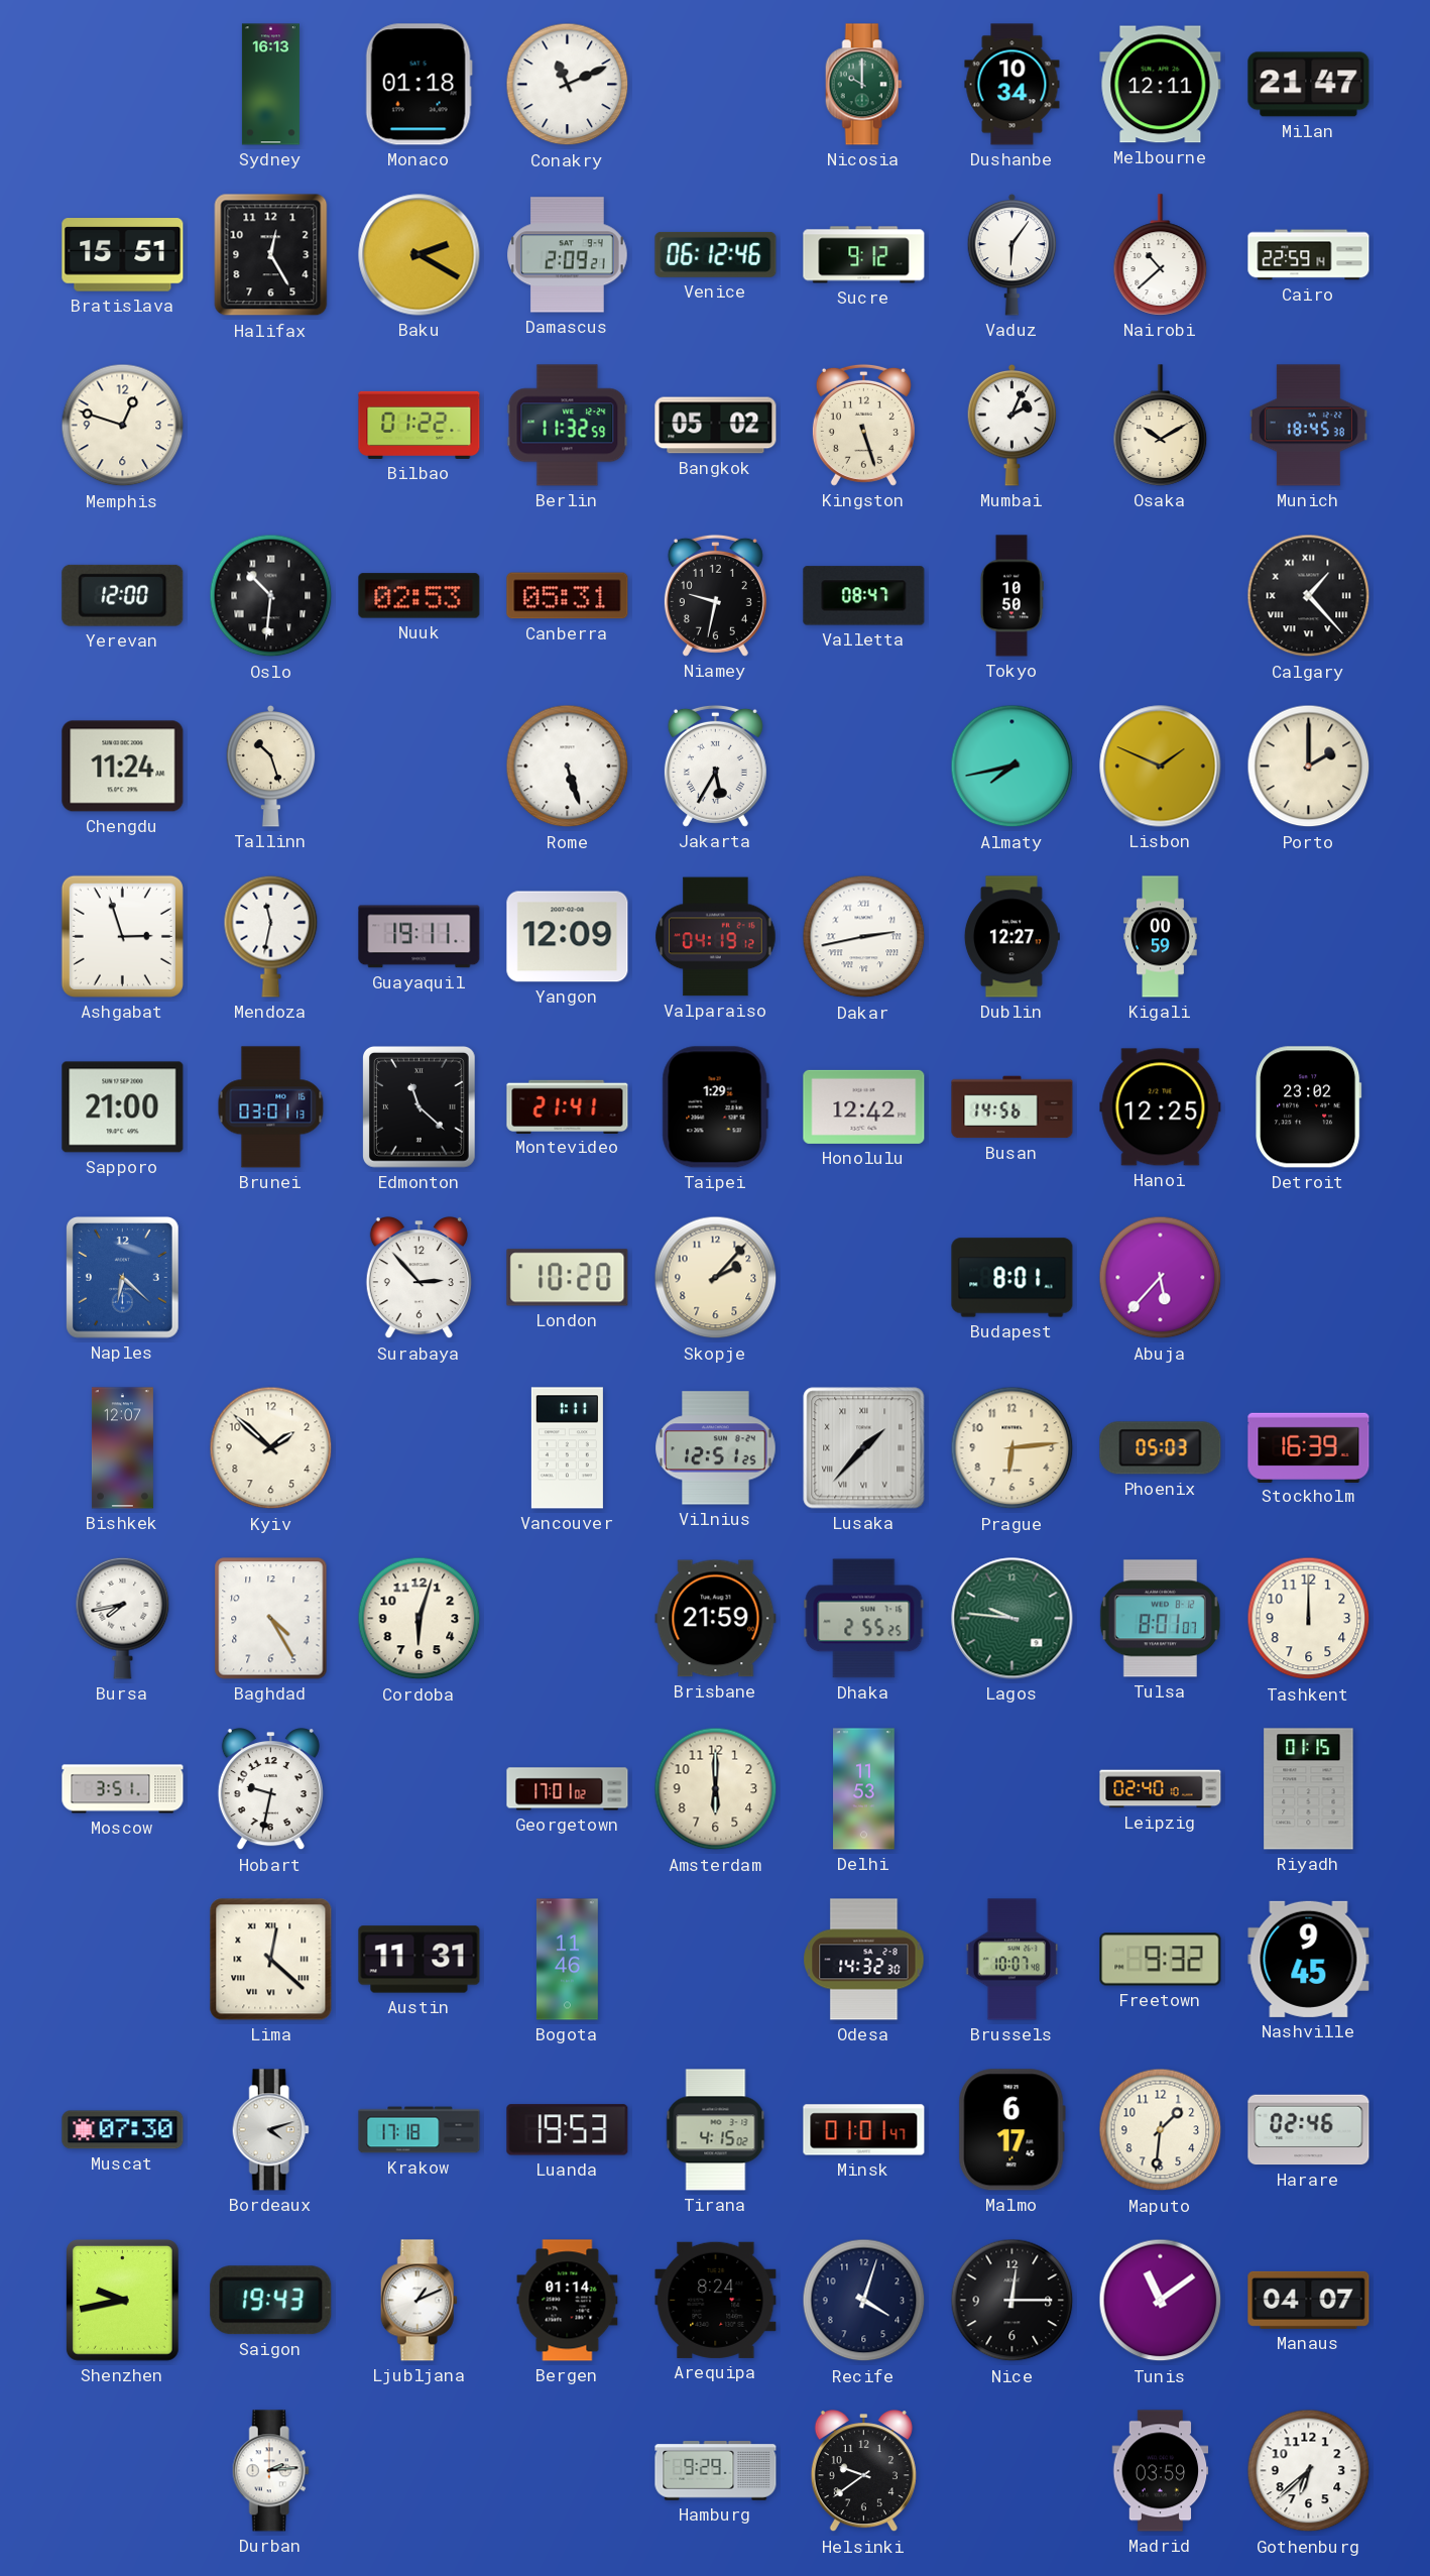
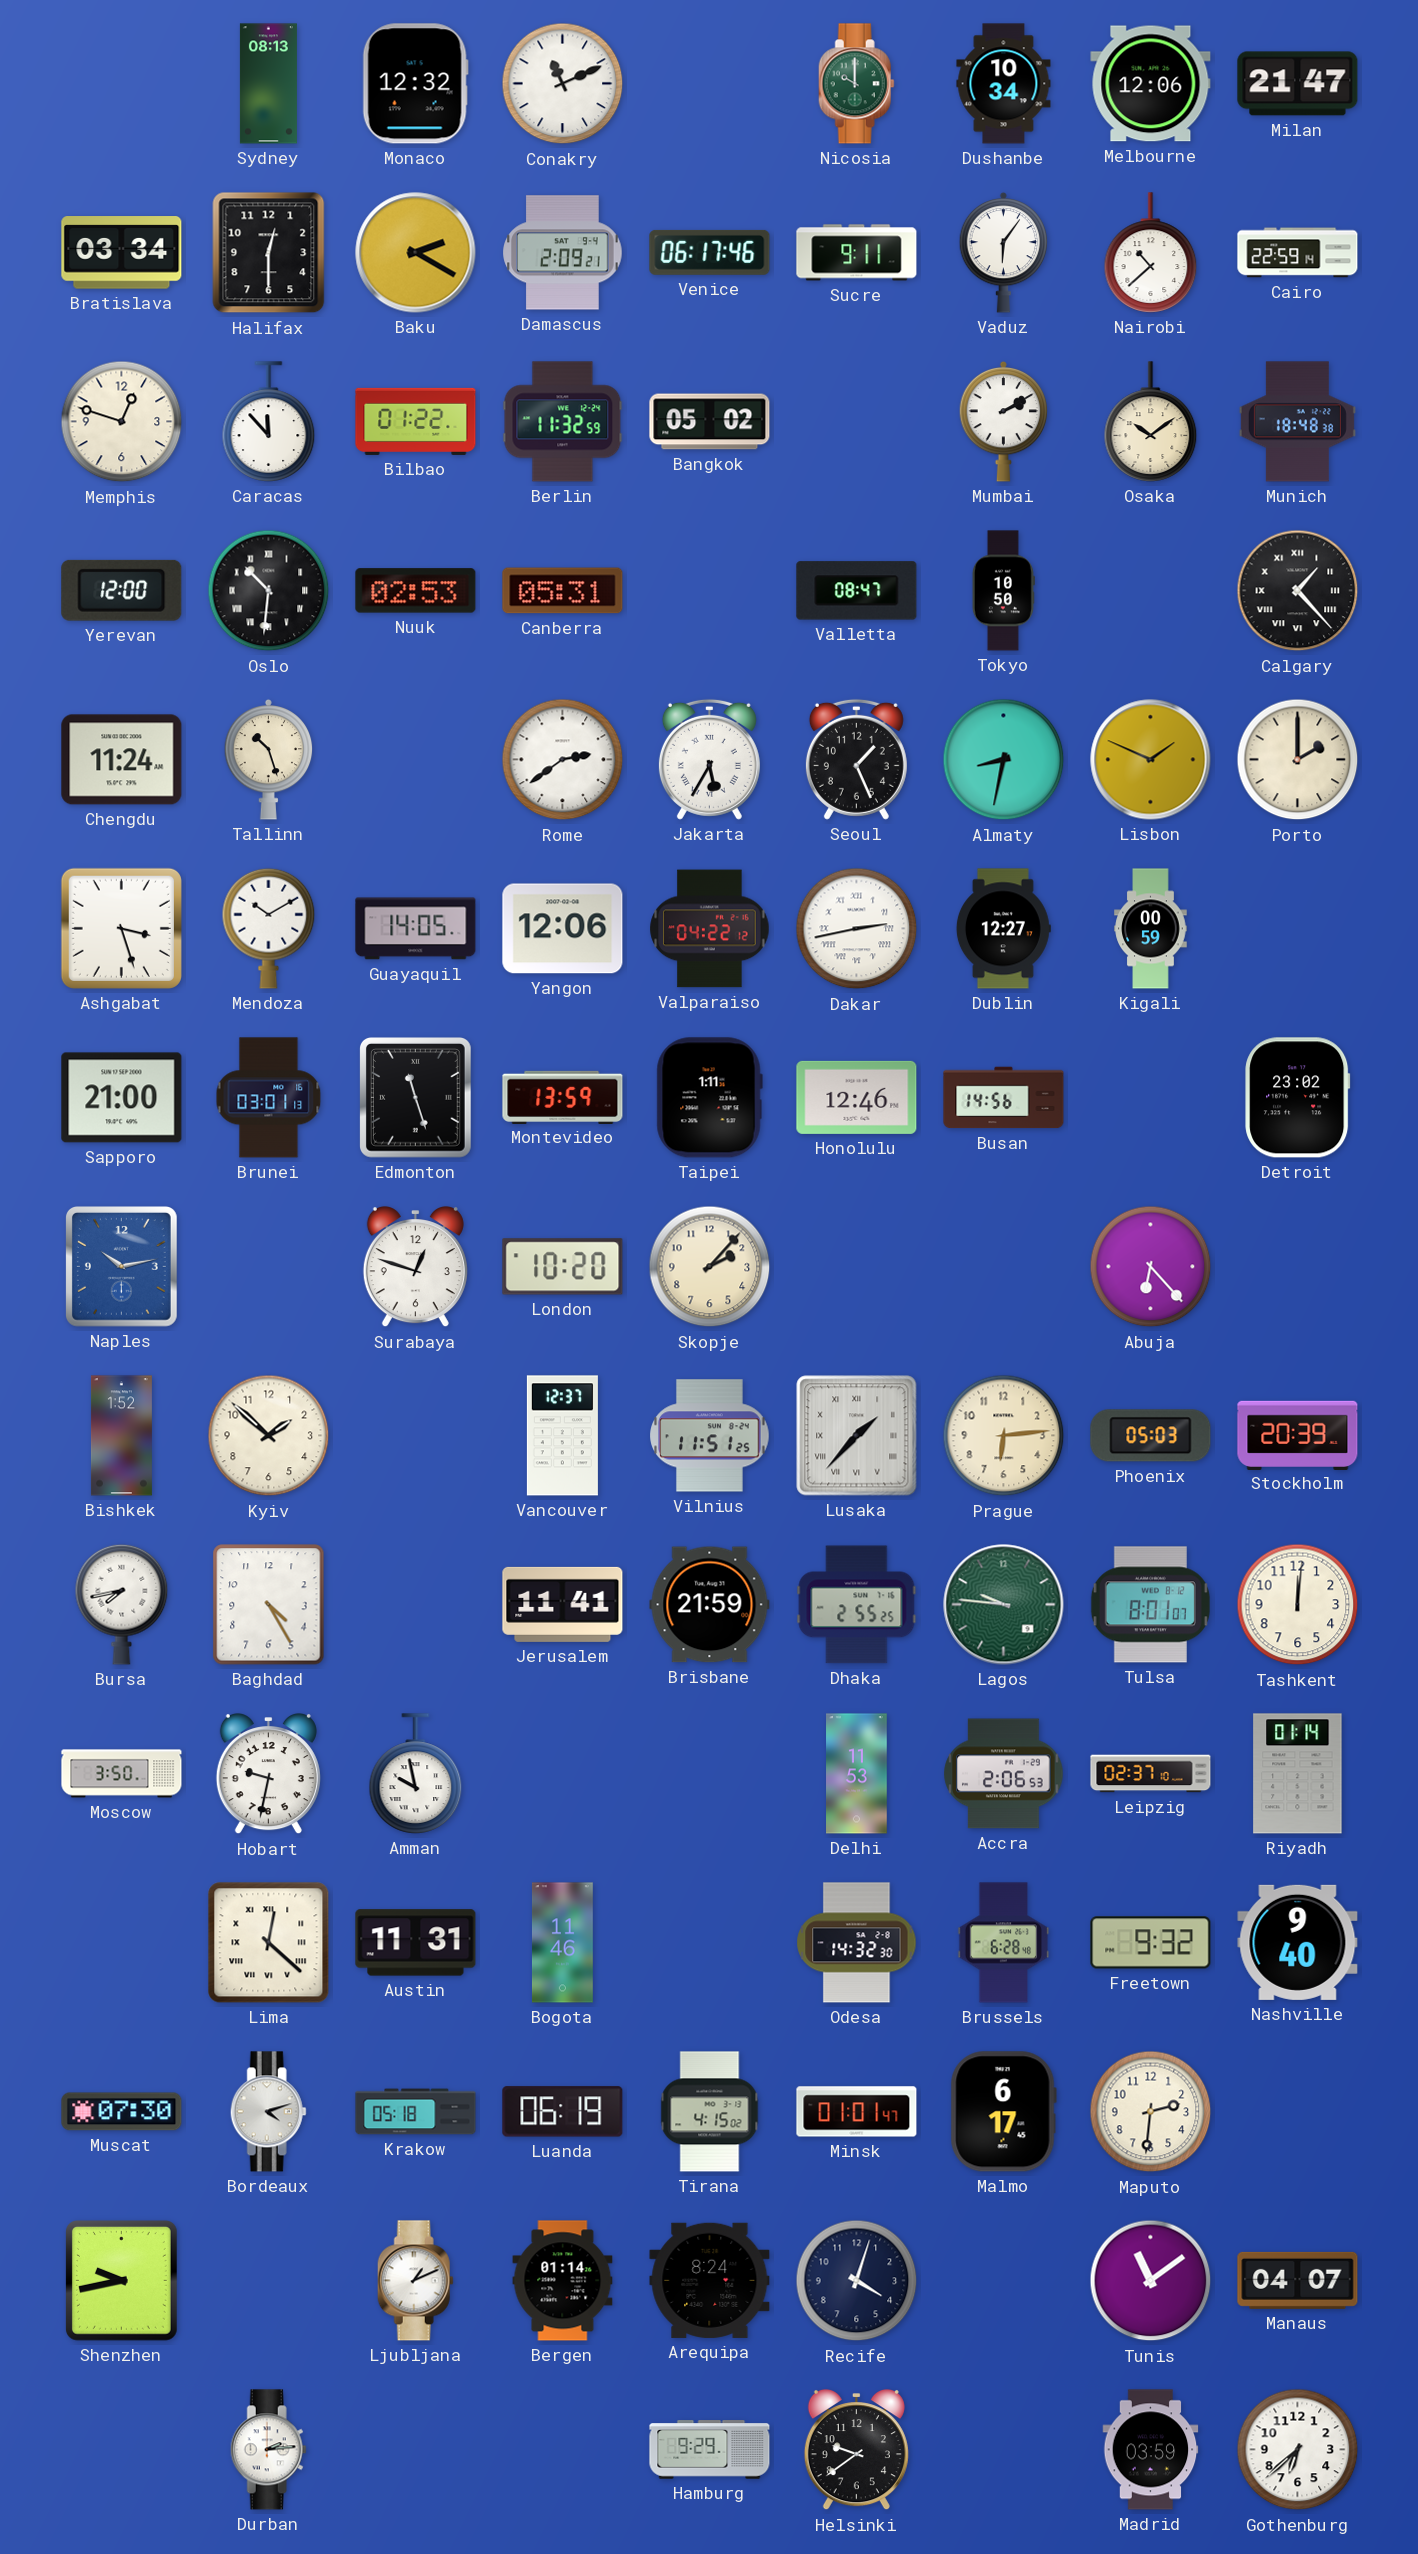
Sydney: 16:13 -> 08:13 (268, 84)
Monaco: 01:18 -> 12:32 (415, 84)
Melbourne: 12:11 -> 12:06 (1151, 84)
Bratislava: 15:51 -> 03:34 (122, 253)
Halifax: 12:25 -> 12:30 (269, 253)
Venice: 06:12 -> 06:17 (710, 252)
Sucre: 9:12 -> 9:11 (857, 253)
Caracas: none -> 11:53 (269, 422)
Kingston: 5:27 -> none (863, 425)
Mumbai: 2:04 -> 2:10 (1004, 421)
Osaka: 10:10 -> 10:09 (1151, 422)
Munich: 18:45 -> 18:48 (1297, 422)
Niamey: 9:32 -> none (715, 595)
Rome: 5:27 -> 2:39 (563, 760)
Seoul: none -> 1:26 (856, 759)
Almaty: 7:43 -> 8:32 (1004, 760)
Ashgabat: 2:57 -> 3:27 (121, 928)
Mendoza: 11:32 -> 10:10 (269, 928)
Guayaquil: 19:11 -> 14:05 (416, 929)
Yangon: 12:09 -> 12:06 (563, 929)
Valparaiso: 04:19 -> 04:22 (710, 929)
Edmonton: 11:22 -> 11:27 (416, 1098)
Montevideo: 21:41 -> 13:59 (563, 1097)
Taipei: 1:29 -> 1:11 (709, 1098)
Honolulu: 12:42 -> 12:46 (857, 1097)
Hanoi: 12:25 -> none (1161, 1107)
Naples: 6:22 -> 10:13 (122, 1267)
Surabaya: 2:53 -> 12:48 (415, 1268)
Budapest: 8:01 -> none (1012, 1278)
Abuja: 5:37 -> 6:23 (1151, 1267)
Bishkek: 12:07 -> 1:52 (121, 1436)
Vancouver: 1:11 -> 12:37 (562, 1436)
Vilnius: 12:51 -> 11:51 (710, 1436)
Stockholm: 16:39 -> 20:39 (1298, 1435)
Cordoba: 6:03 -> none (420, 1619)
Jerusalem: none -> 11:41 (563, 1604)
Tashkent: 12:00 -> 12:01 (1298, 1605)
Moscow: 3:51 -> 3:50 (122, 1774)
Amman: none -> 9:58 (416, 1774)
Georgetown: 17:01 -> none (568, 1789)
Amsterdam: 6:00 -> none (716, 1789)
Accra: none -> 2:06 (1004, 1774)
Leipzig: 02:40 -> 02:37 (1151, 1774)
Riyadh: 01:15 -> 01:14 (1298, 1774)
Brussels: 10:07 -> 6:28 (1004, 1943)
Nashville: 9:45 -> 9:40 (1298, 1942)
Krakow: 17:18 -> 05:18 (416, 2112)
Luanda: 19:53 -> 06:19 (563, 2112)
Maputo: 1:31 -> 2:31 (1151, 2112)
Harare: 02:46 -> none (1309, 2130)
Saigon: 19:43 -> none (271, 2301)
Nice: 12:15 -> none (1012, 2301)
